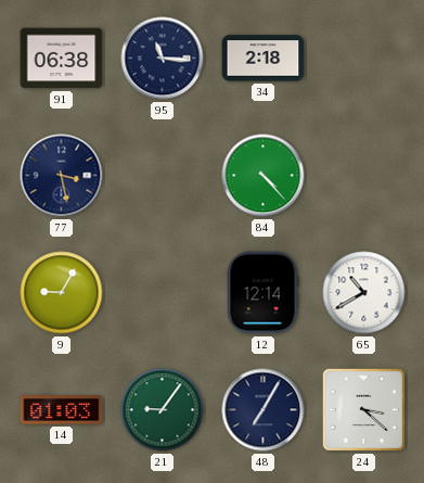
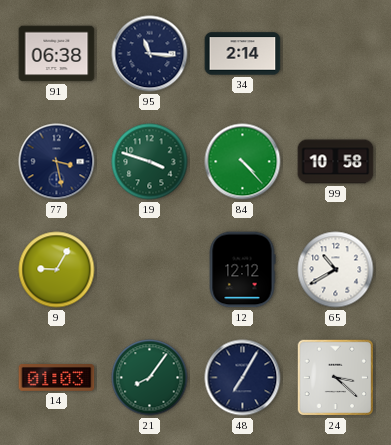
34: 2:18 -> 2:14 (243, 54)
19: none -> 3:48 (150, 162)
99: none -> 10:58 (336, 162)
12: 12:14 -> 12:12 (242, 270)
21: 9:06 -> 8:06 (150, 378)
